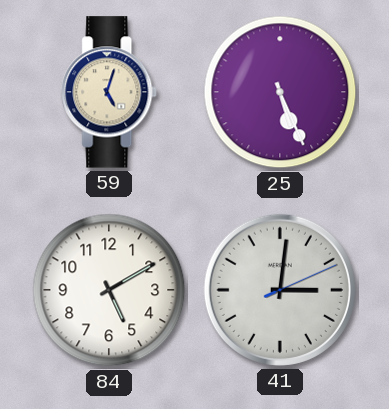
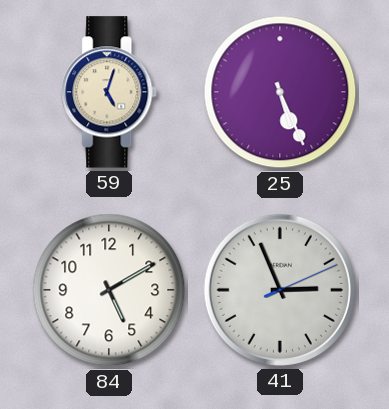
41: 3:01 -> 2:56 (280, 290)
